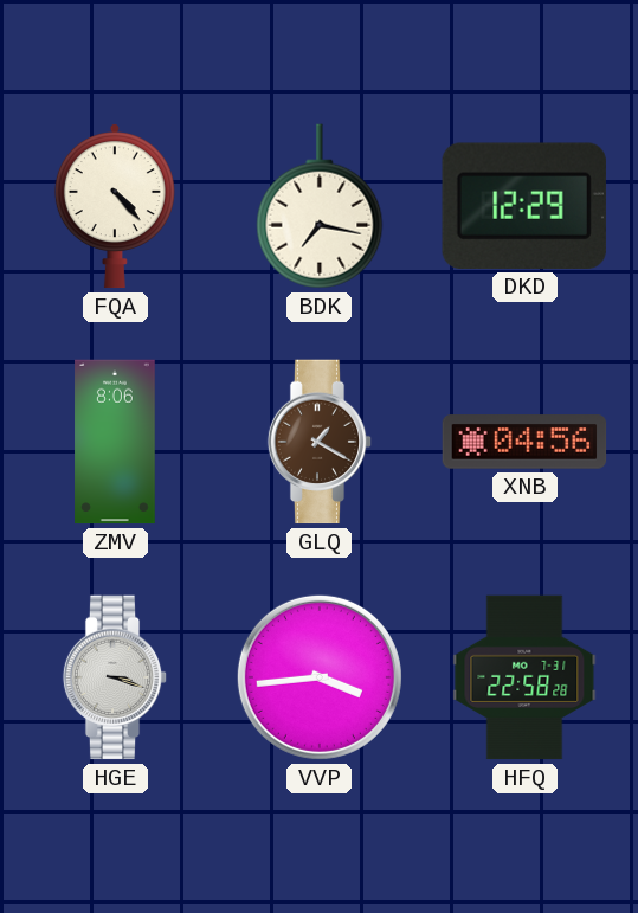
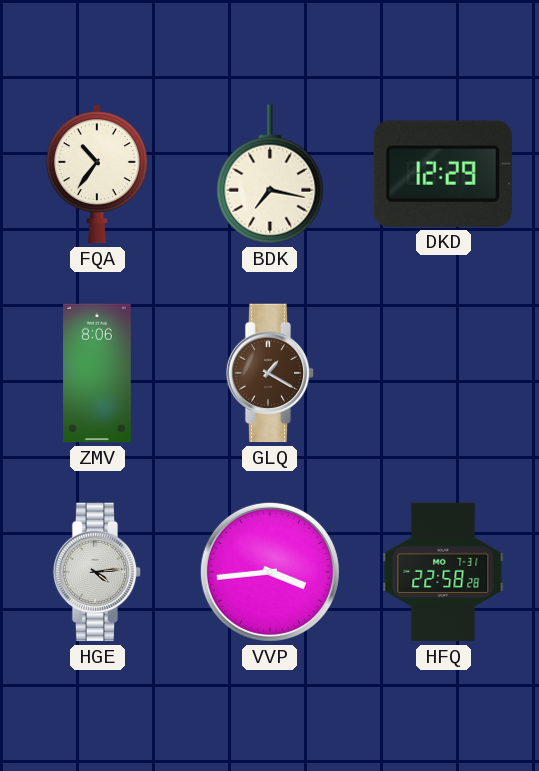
FQA: 4:23 -> 10:36 (97, 174)
XNB: 04:56 -> none (524, 442)
HGE: 3:18 -> 4:14 (97, 572)
